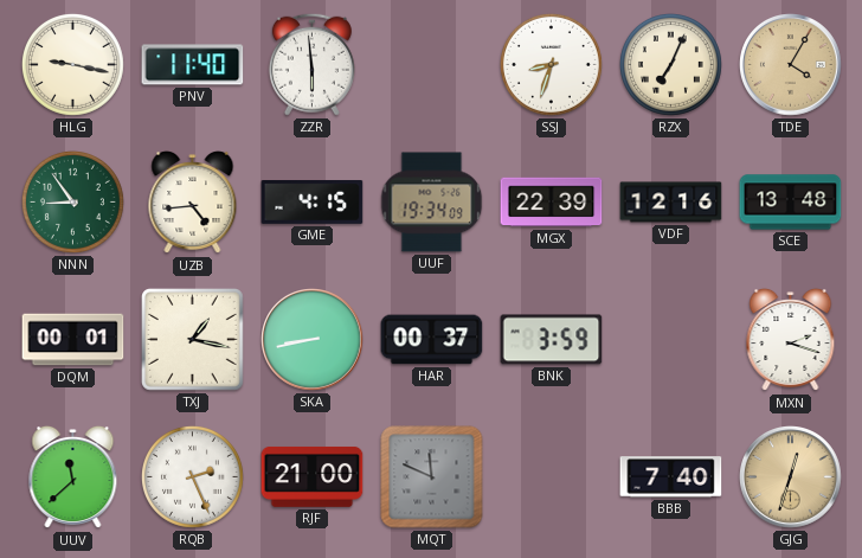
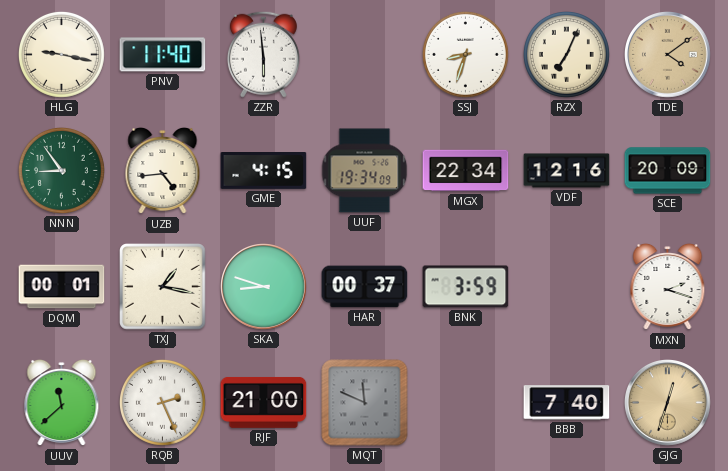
TDE: 4:05 -> 4:09 (668, 55)
MGX: 22:39 -> 22:34 (466, 171)
SCE: 13:48 -> 20:09 (668, 171)
SKA: 8:43 -> 8:48 (264, 287)
